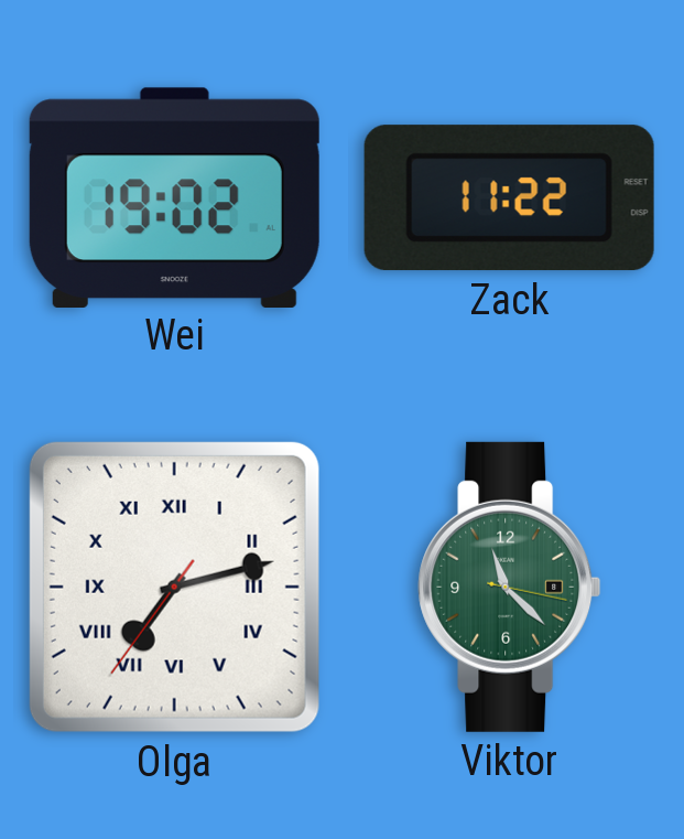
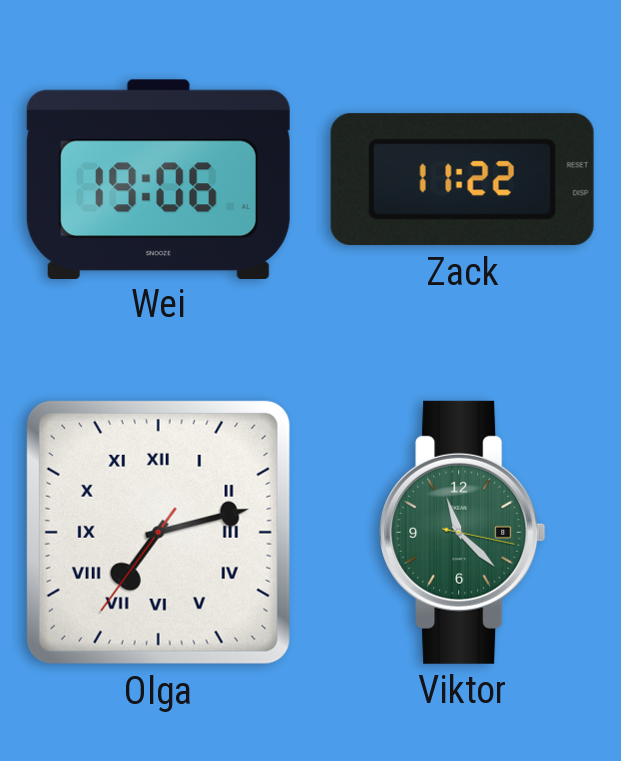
Wei: 19:02 -> 19:06 (158, 179)
